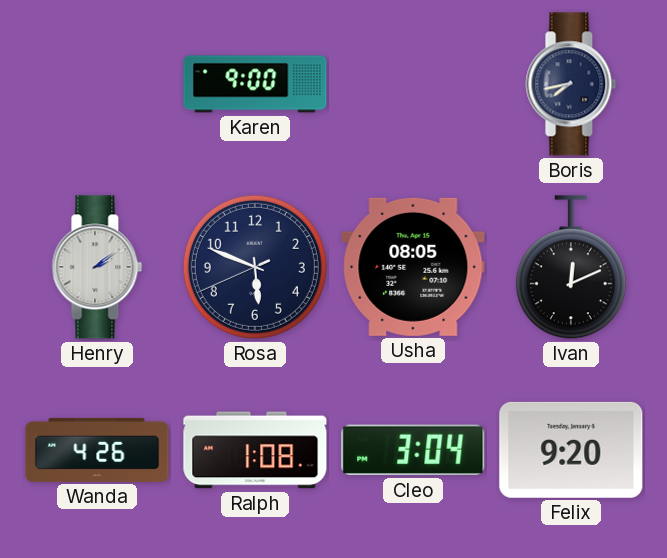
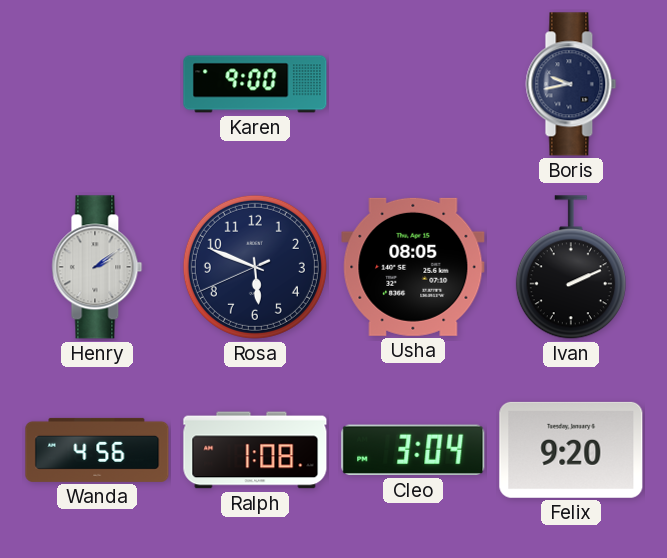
Boris: 7:43 -> 9:43 (571, 84)
Ivan: 12:11 -> 2:11 (571, 268)
Wanda: 4:26 -> 4:56 (97, 450)
